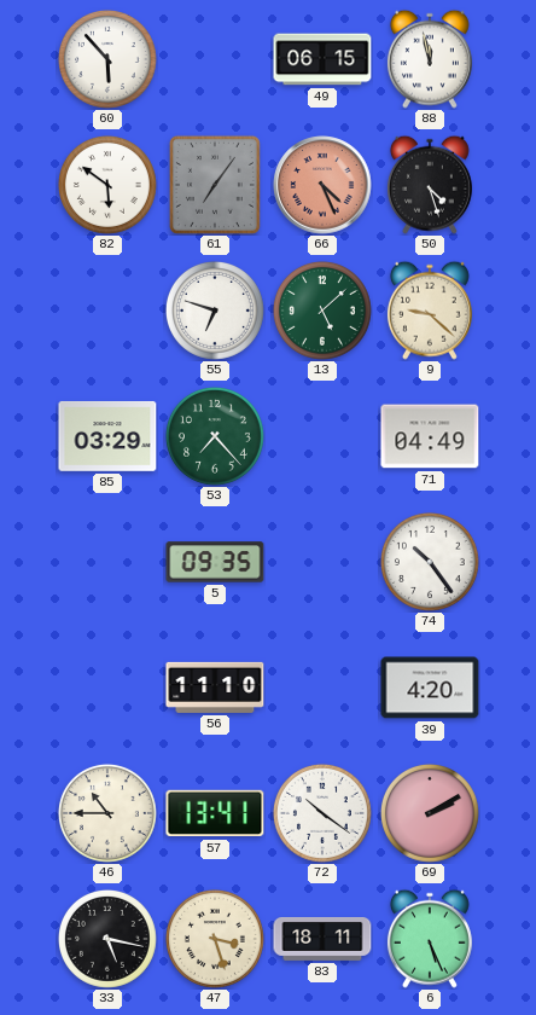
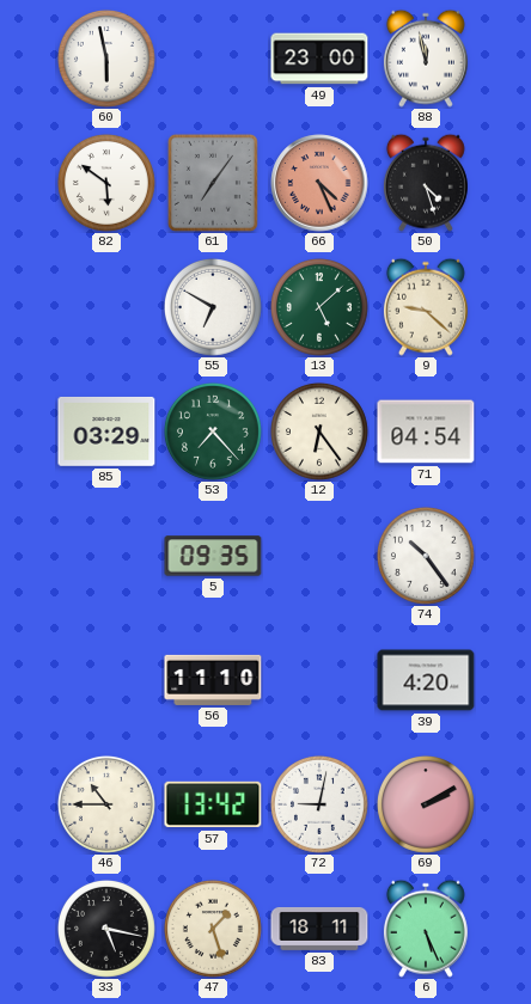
60: 5:53 -> 5:58 (106, 59)
49: 06:15 -> 23:00 (319, 59)
55: 6:48 -> 6:50 (213, 307)
12: none -> 6:24 (319, 431)
71: 04:49 -> 04:54 (426, 431)
57: 13:41 -> 13:42 (213, 804)
72: 10:21 -> 9:02 (319, 804)
47: 3:27 -> 1:27 (213, 929)
